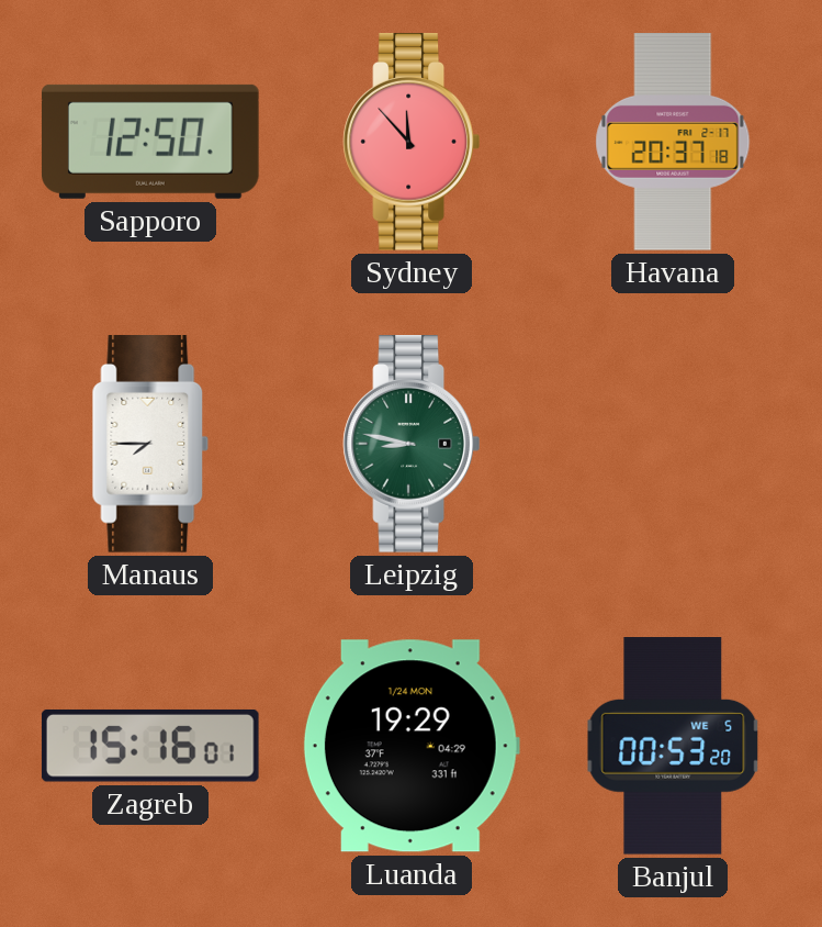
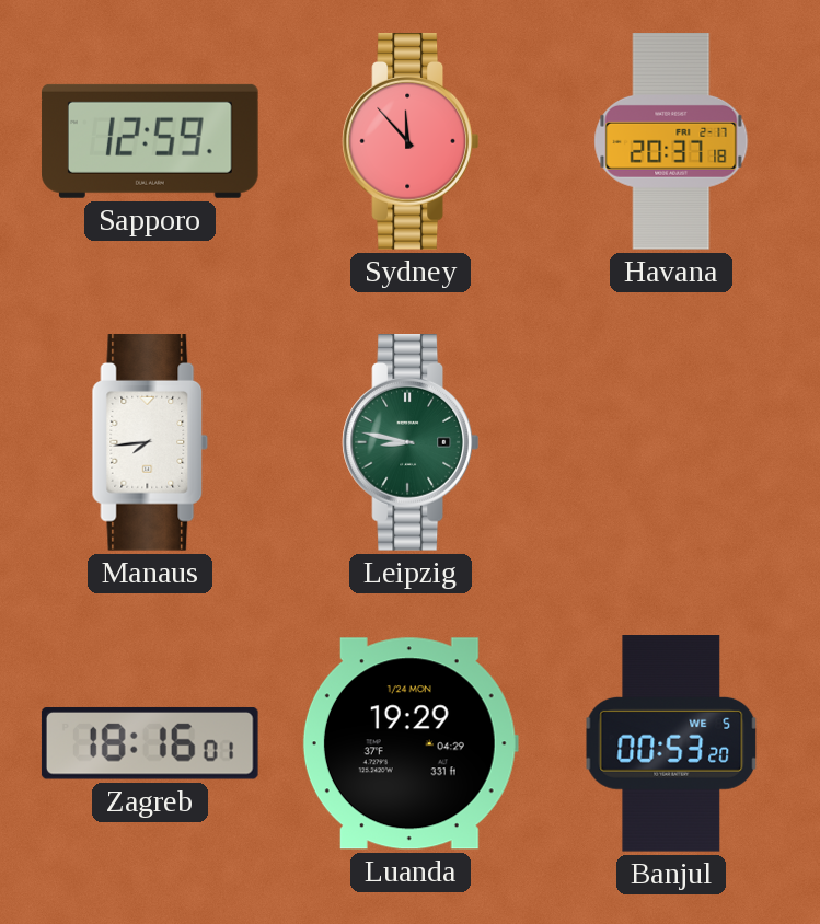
Sapporo: 12:50 -> 12:59 (150, 141)
Manaus: 7:45 -> 7:44 (150, 443)
Zagreb: 15:16 -> 18:16 (150, 743)
